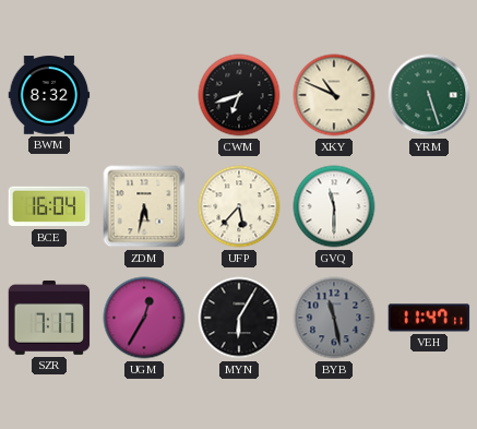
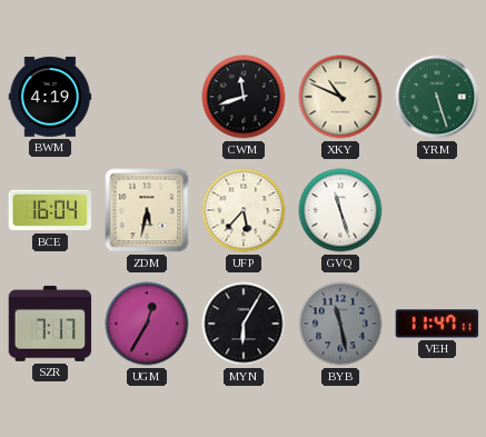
BWM: 8:32 -> 4:19 (50, 97)
CWM: 6:42 -> 11:42 (244, 97)
GVQ: 11:30 -> 11:27 (340, 210)
